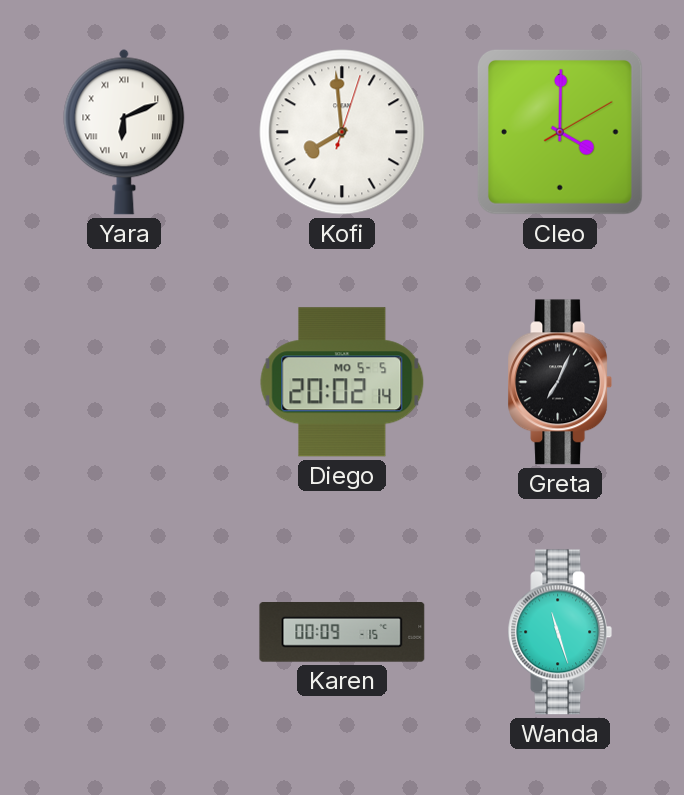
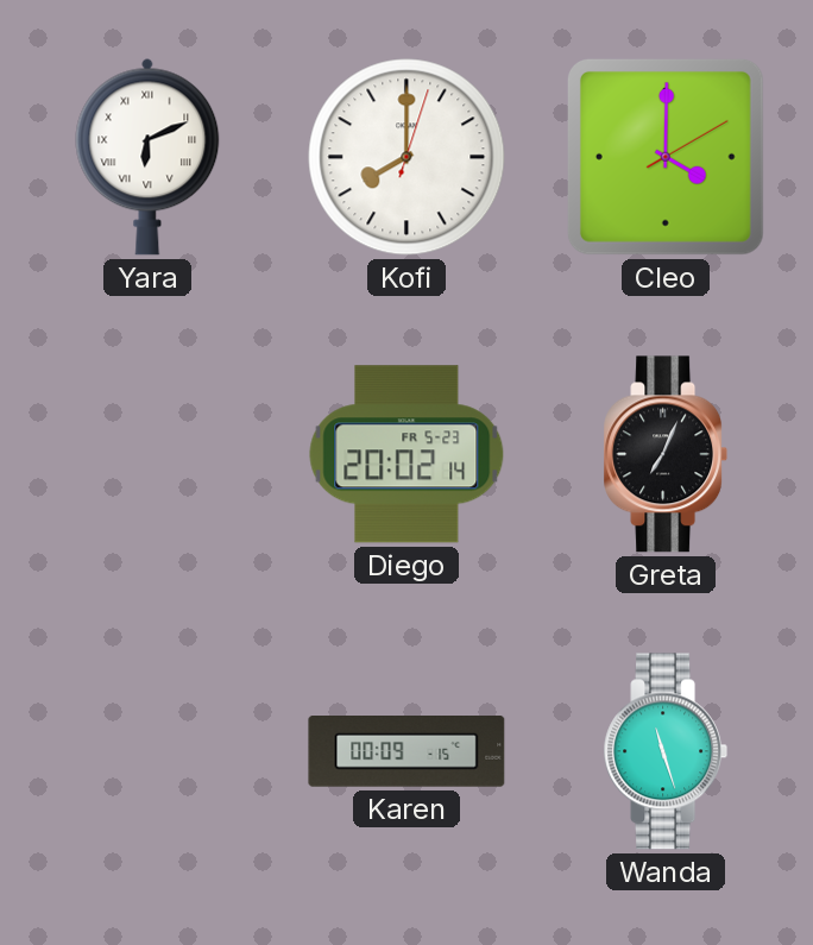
Kofi: 7:59 -> 8:00 (406, 157)
Diego date: MO 5-5 -> FR 5-23 (406, 454)
